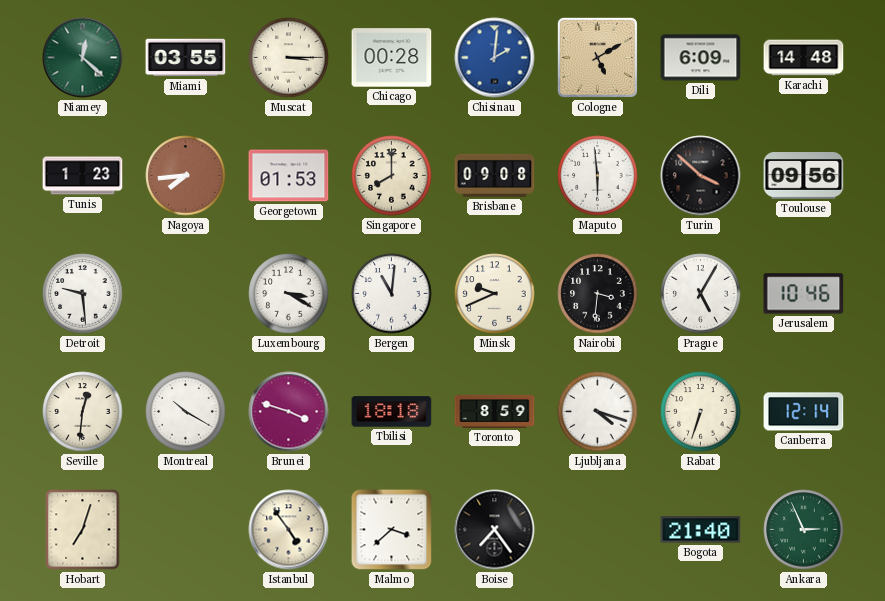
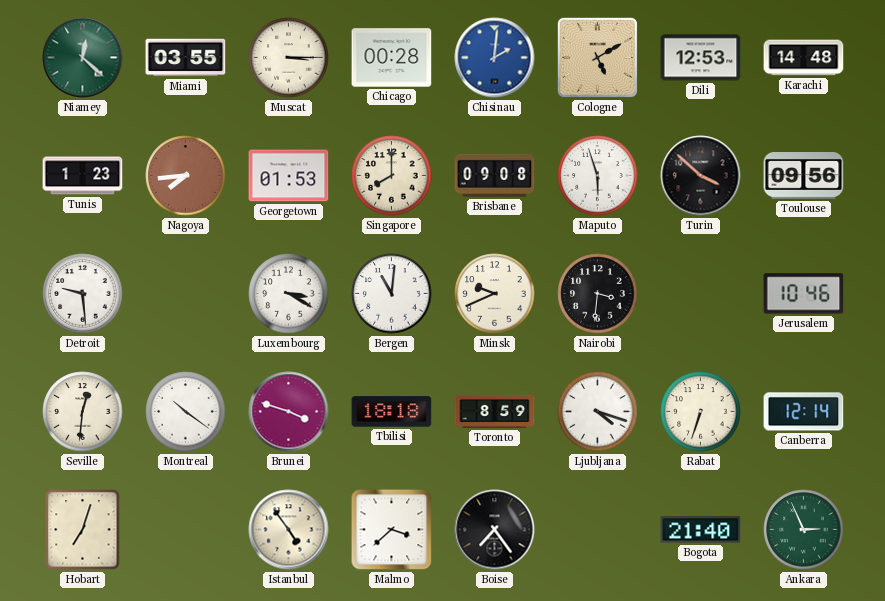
Dili: 6:09 -> 12:53 (701, 58)
Maputo: 5:59 -> 5:57 (598, 176)
Prague: 5:05 -> none (701, 294)
Montreal: 10:20 -> 10:21 (186, 412)
